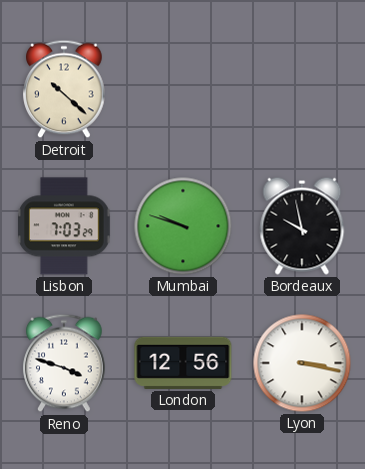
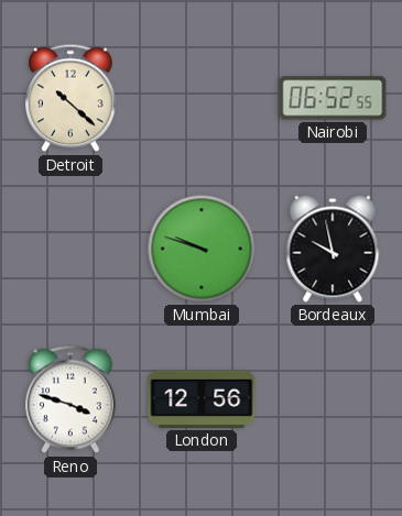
Nairobi: none -> 06:52 (333, 98)
Lisbon: 7:03 -> none (65, 226)
Lyon: 3:17 -> none (302, 363)
